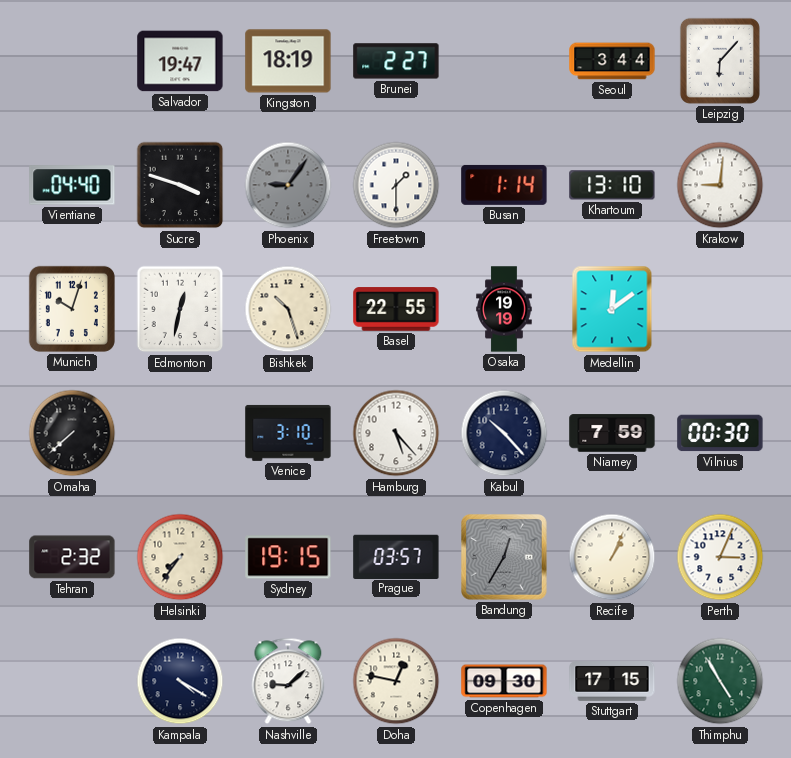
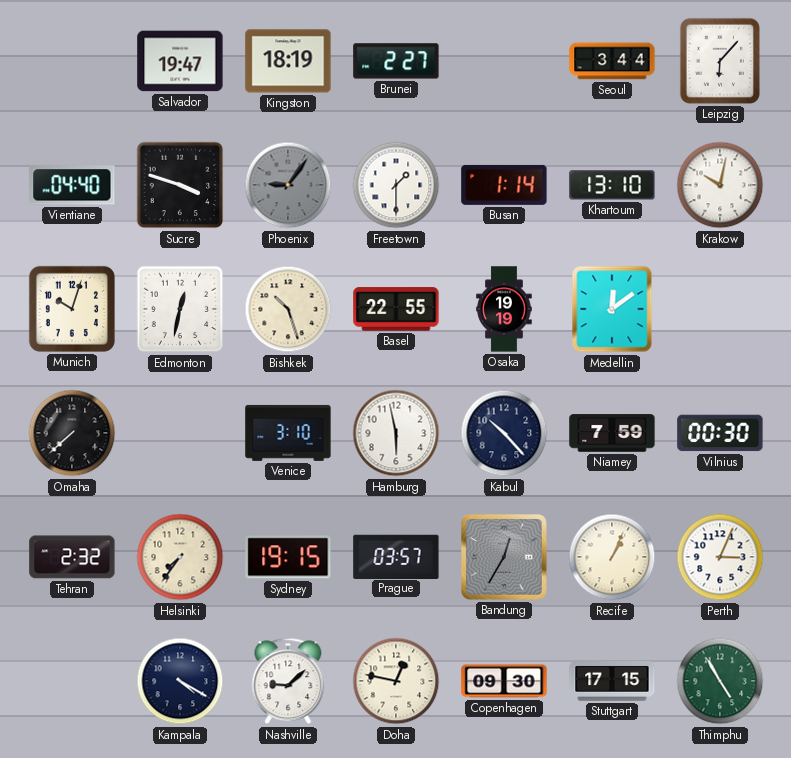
Krakow: 9:01 -> 10:02 (720, 185)
Hamburg: 5:23 -> 5:58 (396, 433)
